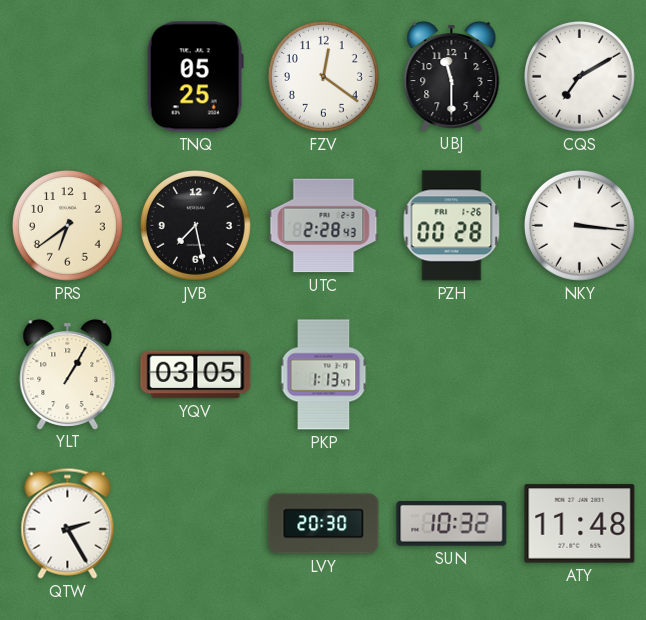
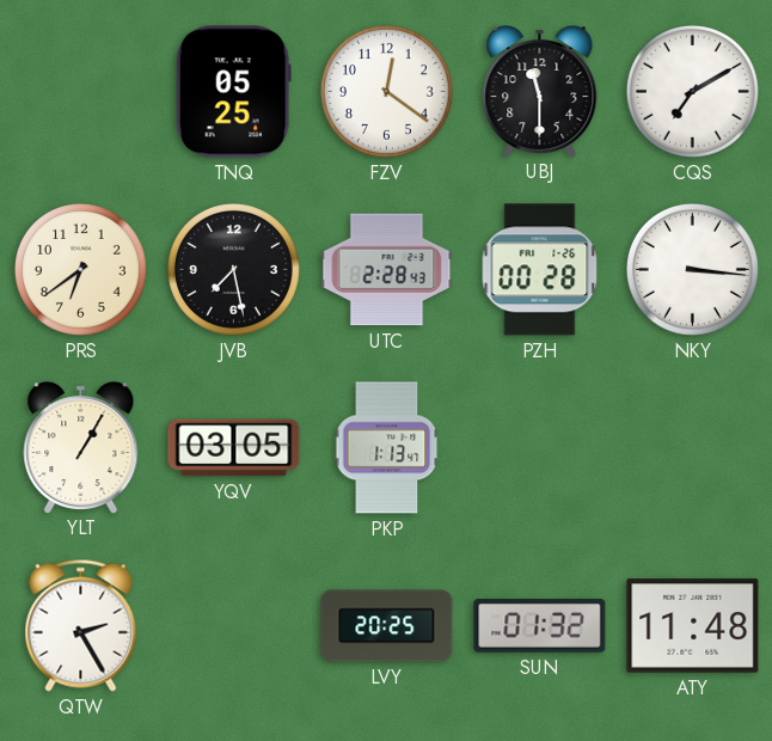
LVY: 20:30 -> 20:25 (387, 626)
SUN: 10:32 -> 01:32 (540, 626)
